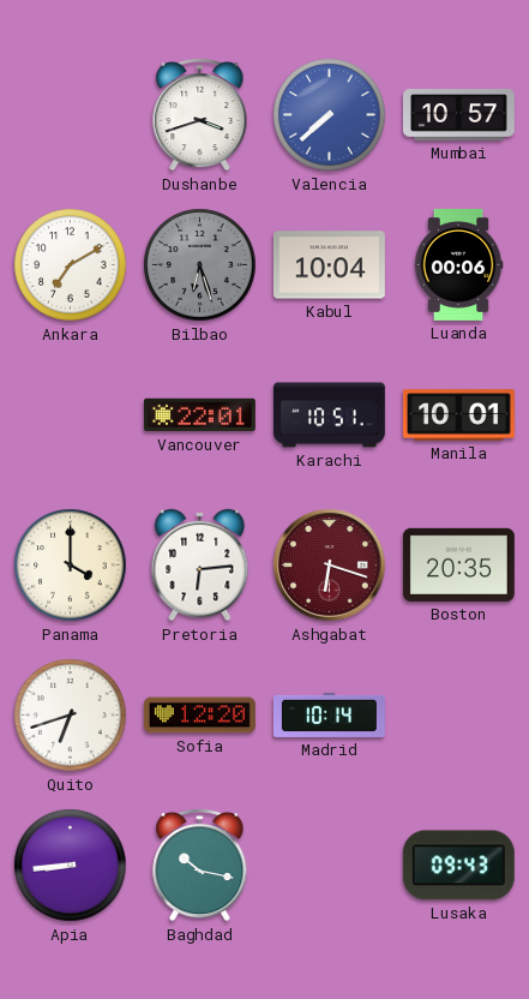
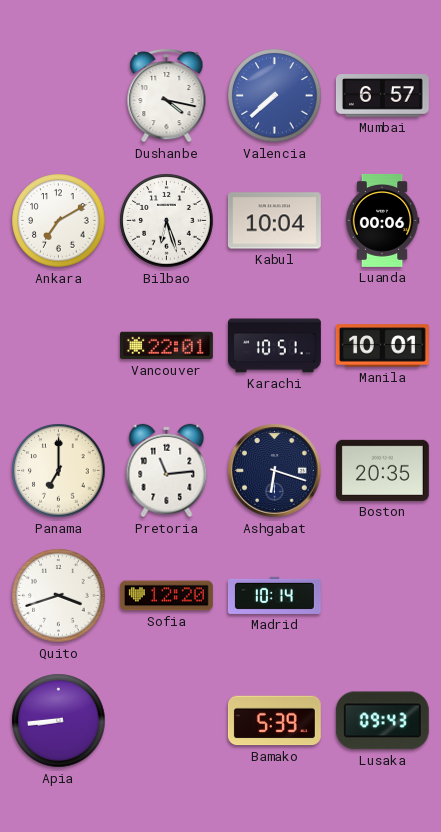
Dushanbe: 3:42 -> 4:17 (167, 95)
Mumbai: 10:57 -> 6:57 (382, 96)
Bilbao dial: grey -> white (167, 221)
Panama: 4:00 -> 7:00 (59, 471)
Pretoria: 6:14 -> 11:14 (167, 471)
Ashgabat dial: burgundy -> navy (275, 471)
Quito: 6:42 -> 3:42 (59, 596)
Baghdad: 10:17 -> none (200, 865)
Bamako: none -> 5:39 (274, 721)
